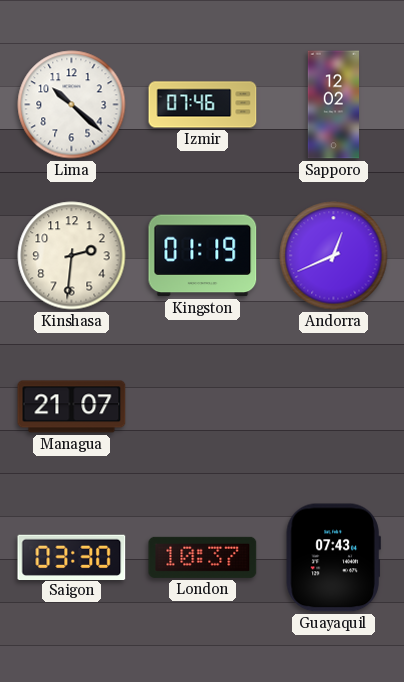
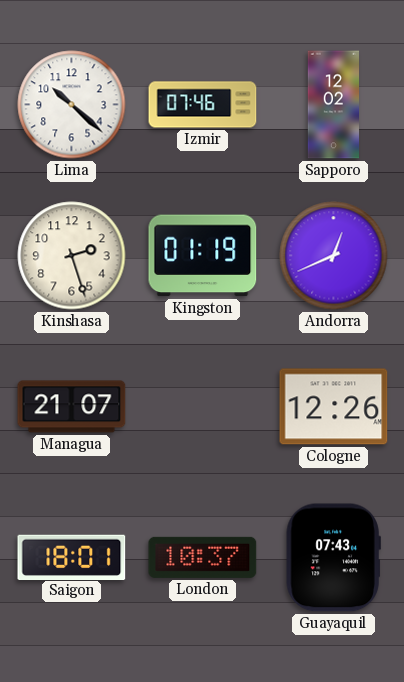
Kinshasa: 2:31 -> 2:27 (72, 256)
Cologne: none -> 12:26 (334, 407)
Saigon: 03:30 -> 18:01 (72, 557)
